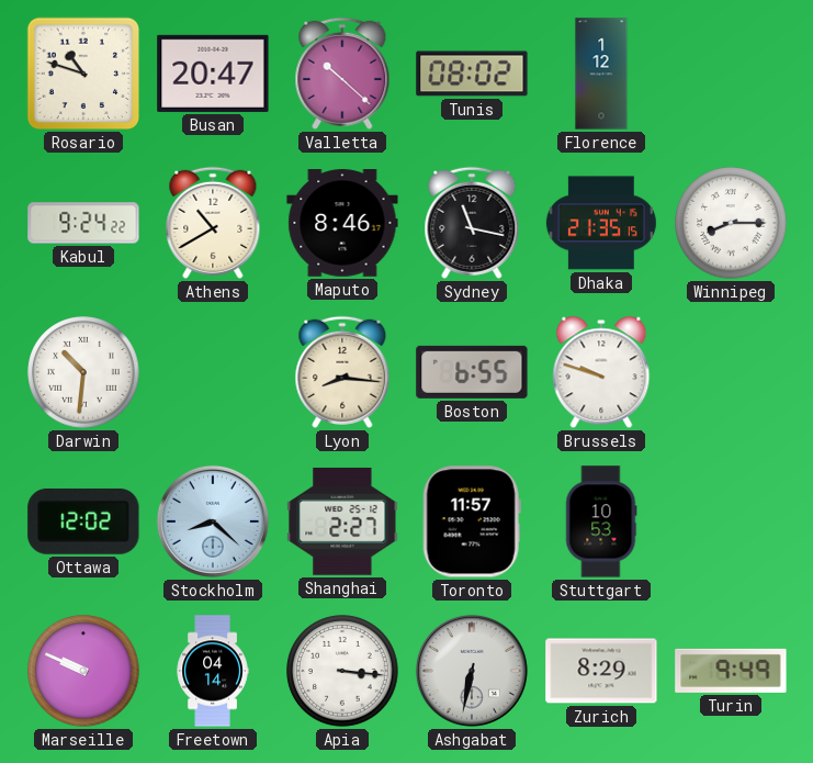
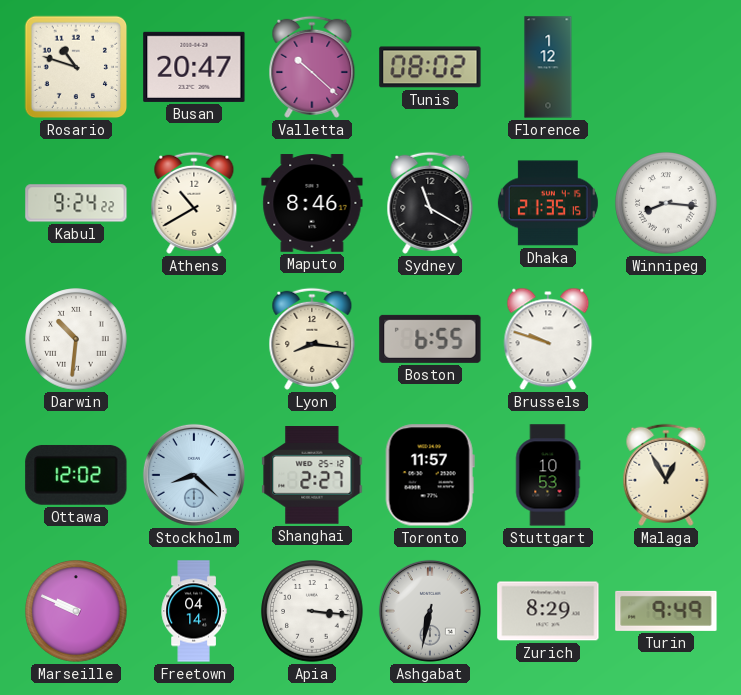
Sydney: 11:17 -> 11:20 (430, 203)
Winnipeg: 8:15 -> 8:16 (666, 203)
Malaga: none -> 12:55 (666, 475)
